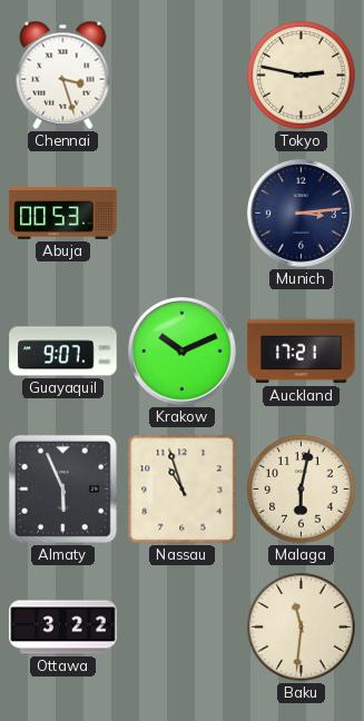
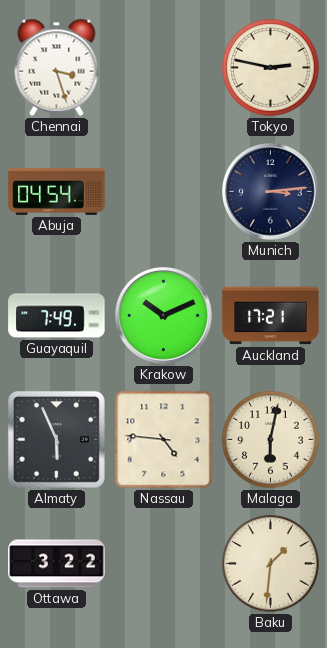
Abuja: 00:53 -> 04:54 (57, 191)
Guayaquil: 9:07 -> 7:49 (57, 316)
Nassau: 10:57 -> 4:46 (164, 440)
Baku: 11:31 -> 1:31 (271, 564)
